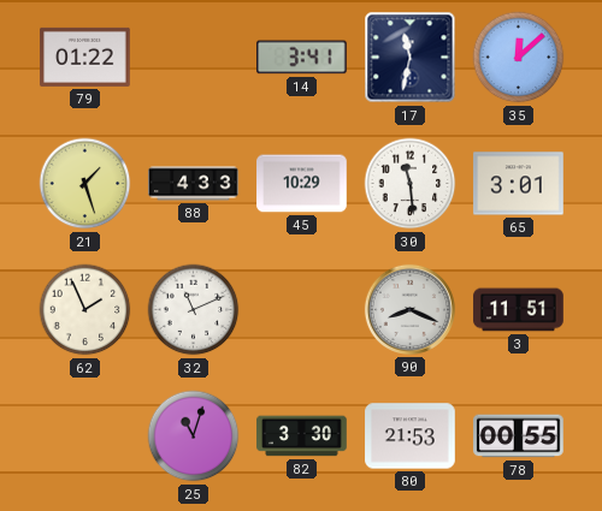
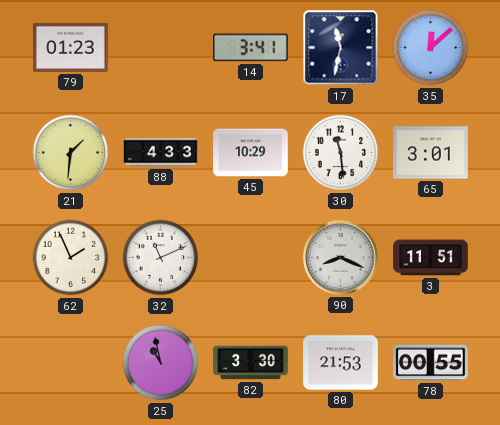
79: 01:22 -> 01:23 (71, 47)
21: 1:27 -> 1:31 (71, 153)
25: 11:03 -> 10:58 (161, 363)
